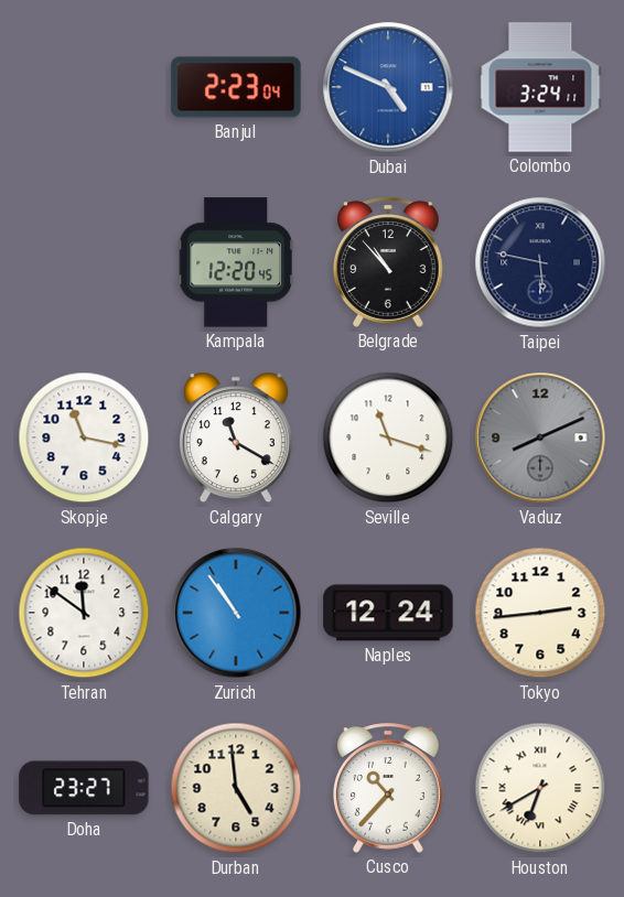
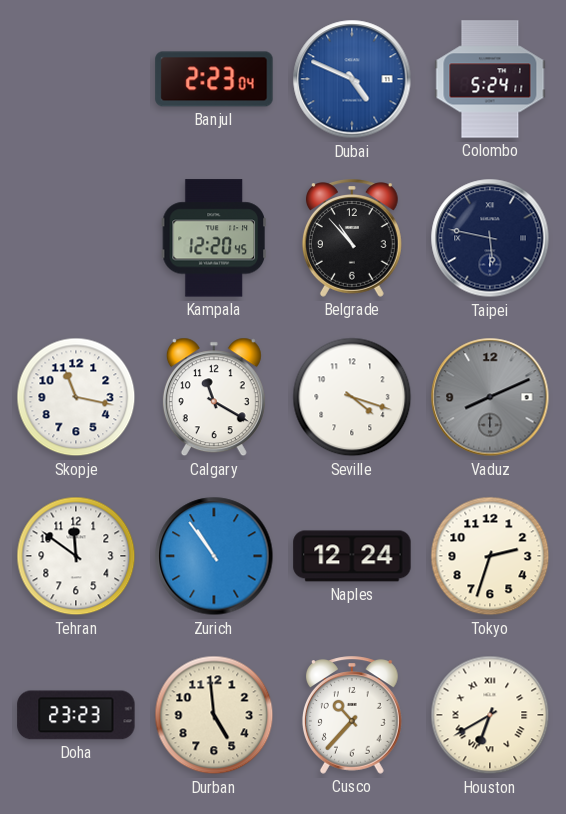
Colombo: 3:24 -> 5:24 (490, 79)
Seville: 11:18 -> 4:18 (352, 397)
Tokyo: 2:44 -> 2:33 (490, 556)
Doha: 23:27 -> 23:23 (76, 715)
